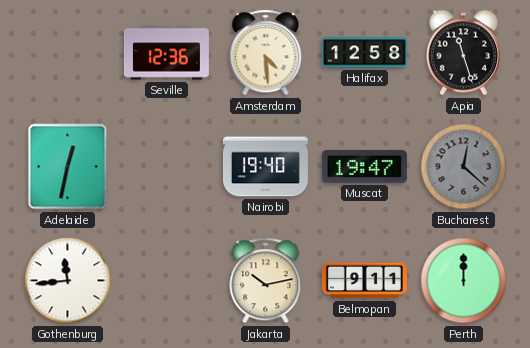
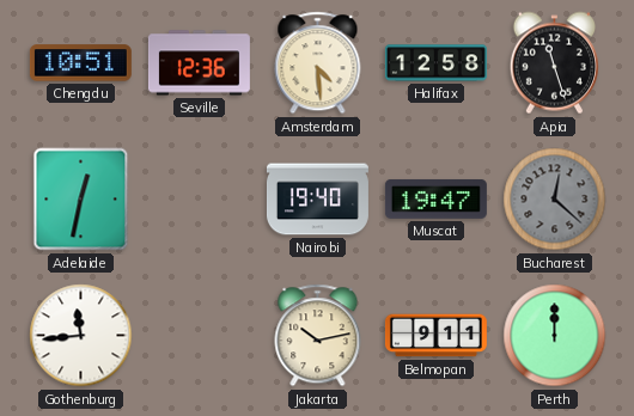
Chengdu: none -> 10:51 (80, 63)
